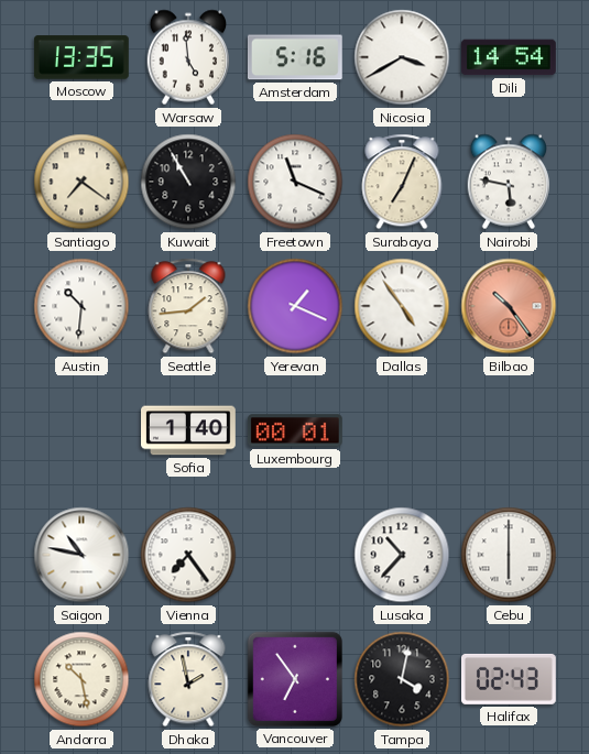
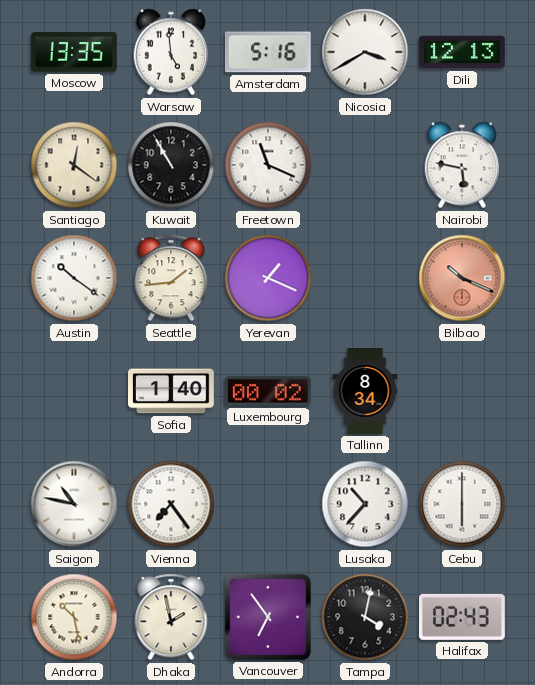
Dili: 14:54 -> 12:13 (462, 52)
Santiago: 7:21 -> 12:21 (74, 165)
Surabaya: 7:04 -> none (402, 182)
Austin: 10:31 -> 10:21 (74, 278)
Dallas: 4:54 -> none (402, 306)
Bilbao: 10:24 -> 10:19 (462, 278)
Luxembourg: 00:01 -> 00:02 (268, 391)
Tallinn: none -> 8:34 (365, 392)
